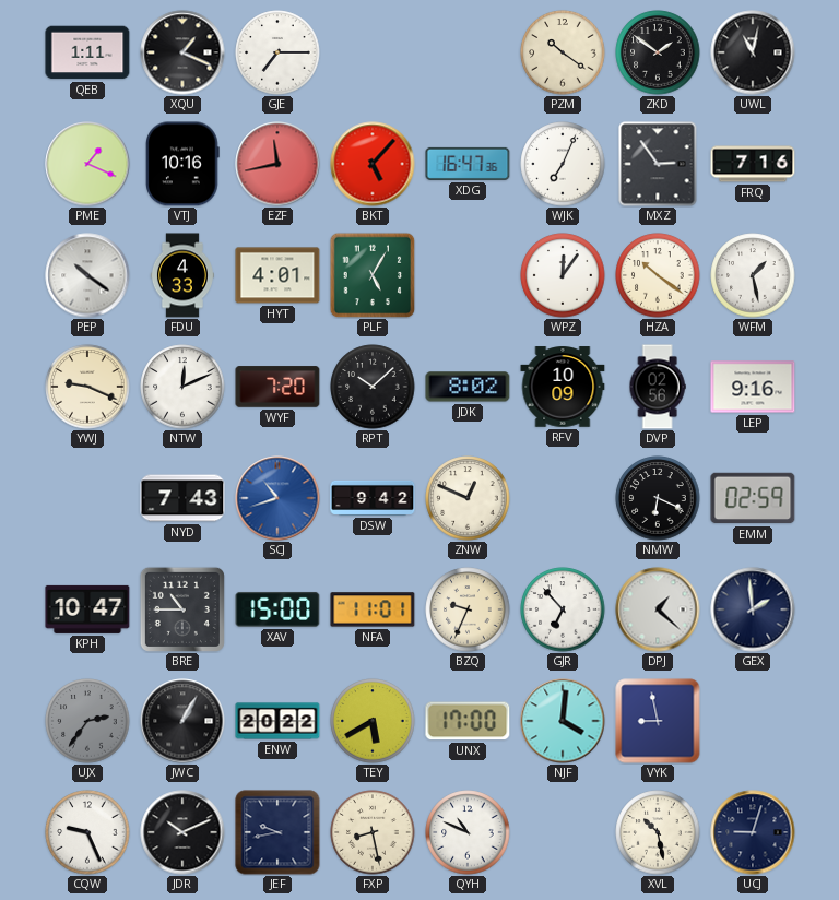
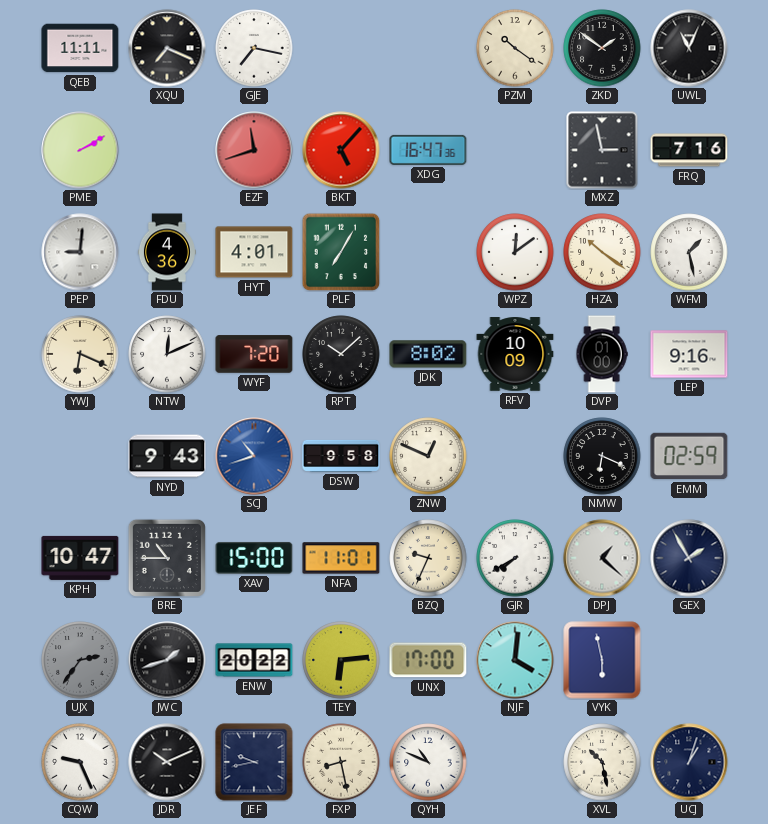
QEB: 1:11 -> 11:11 (80, 48)
XQU: 1:19 -> 7:19 (167, 48)
GJE: 7:15 -> 7:17 (254, 48)
UWL: 11:02 -> 11:04 (689, 48)
PME: 1:19 -> 2:10 (80, 150)
VTJ: 10:16 -> none (184, 164)
EZF: 11:43 -> 11:42 (254, 150)
WJK: 7:04 -> none (563, 164)
MXZ: 2:54 -> 2:58 (602, 150)
PEP: 10:21 -> 9:01 (80, 252)
FDU: 4:33 -> 4:36 (167, 252)
PLF: 5:05 -> 7:05 (341, 252)
WPZ: 12:06 -> 12:09 (515, 252)
YWJ: 9:19 -> 6:19 (80, 354)
DVP: 02:56 -> 01:00 (602, 354)
NYD: 7:43 -> 9:43 (167, 456)
DSW: 9:42 -> 9:58 (341, 456)
GJR: 6:53 -> 7:40 (515, 558)
GEX: 1:59 -> 1:55 (689, 558)
JWC: 1:05 -> 1:42 (167, 660)
TEY: 5:40 -> 6:14 (341, 660)
VYK: 8:58 -> 5:58 (602, 660)
UCJ: 9:03 -> 1:03 (689, 762)
